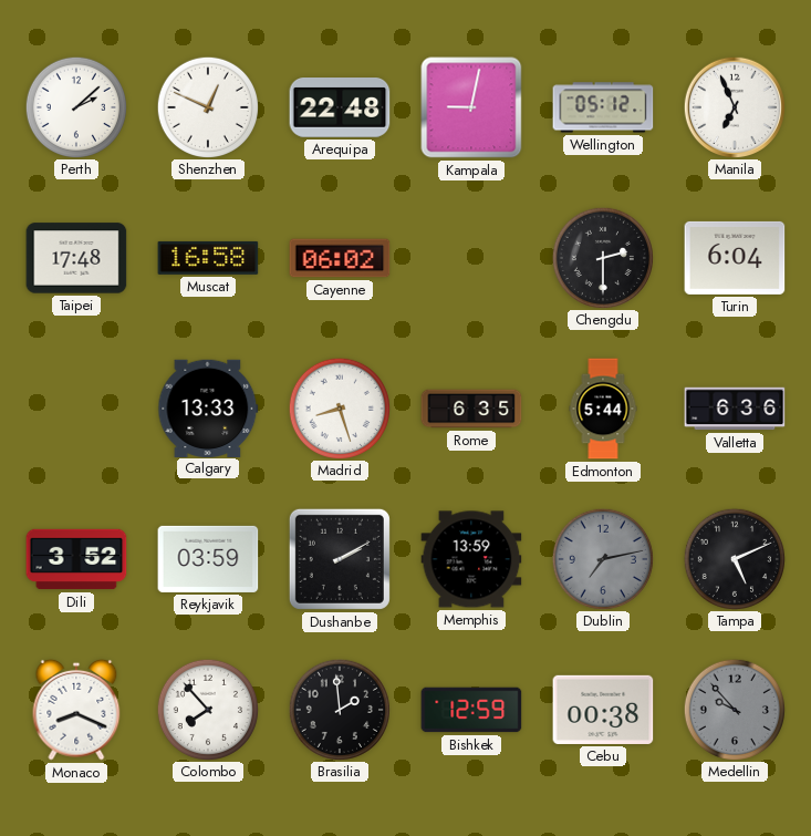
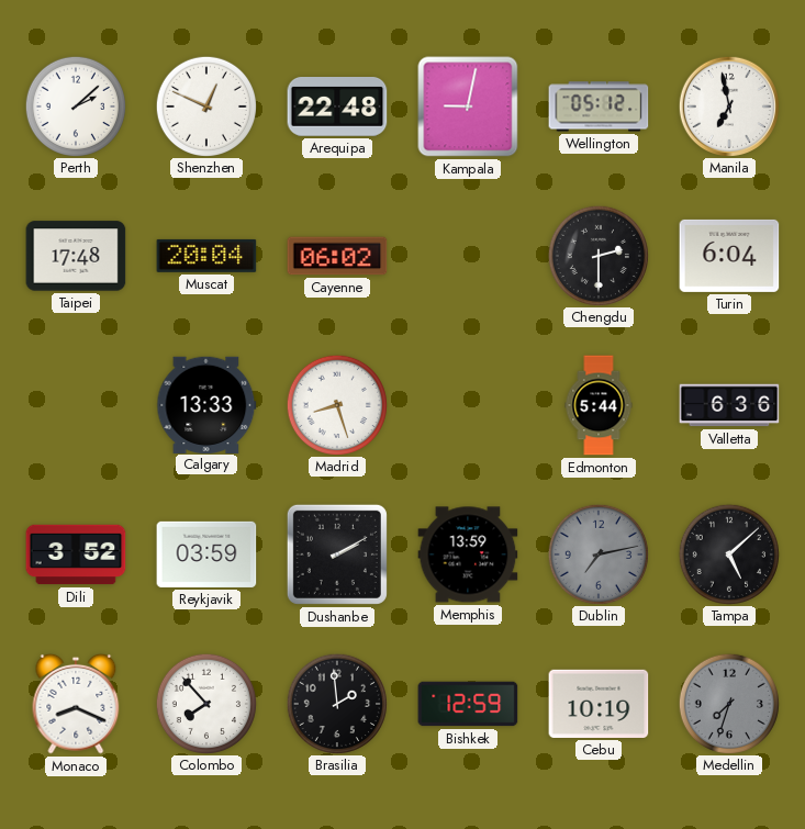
Manila: 6:56 -> 6:58 (728, 105)
Muscat: 16:58 -> 20:04 (206, 256)
Rome: 6:35 -> none (471, 409)
Tampa: 5:11 -> 5:08 (728, 553)
Cebu: 00:38 -> 10:19 (599, 704)
Medellin: 9:53 -> 7:33 (728, 703)
